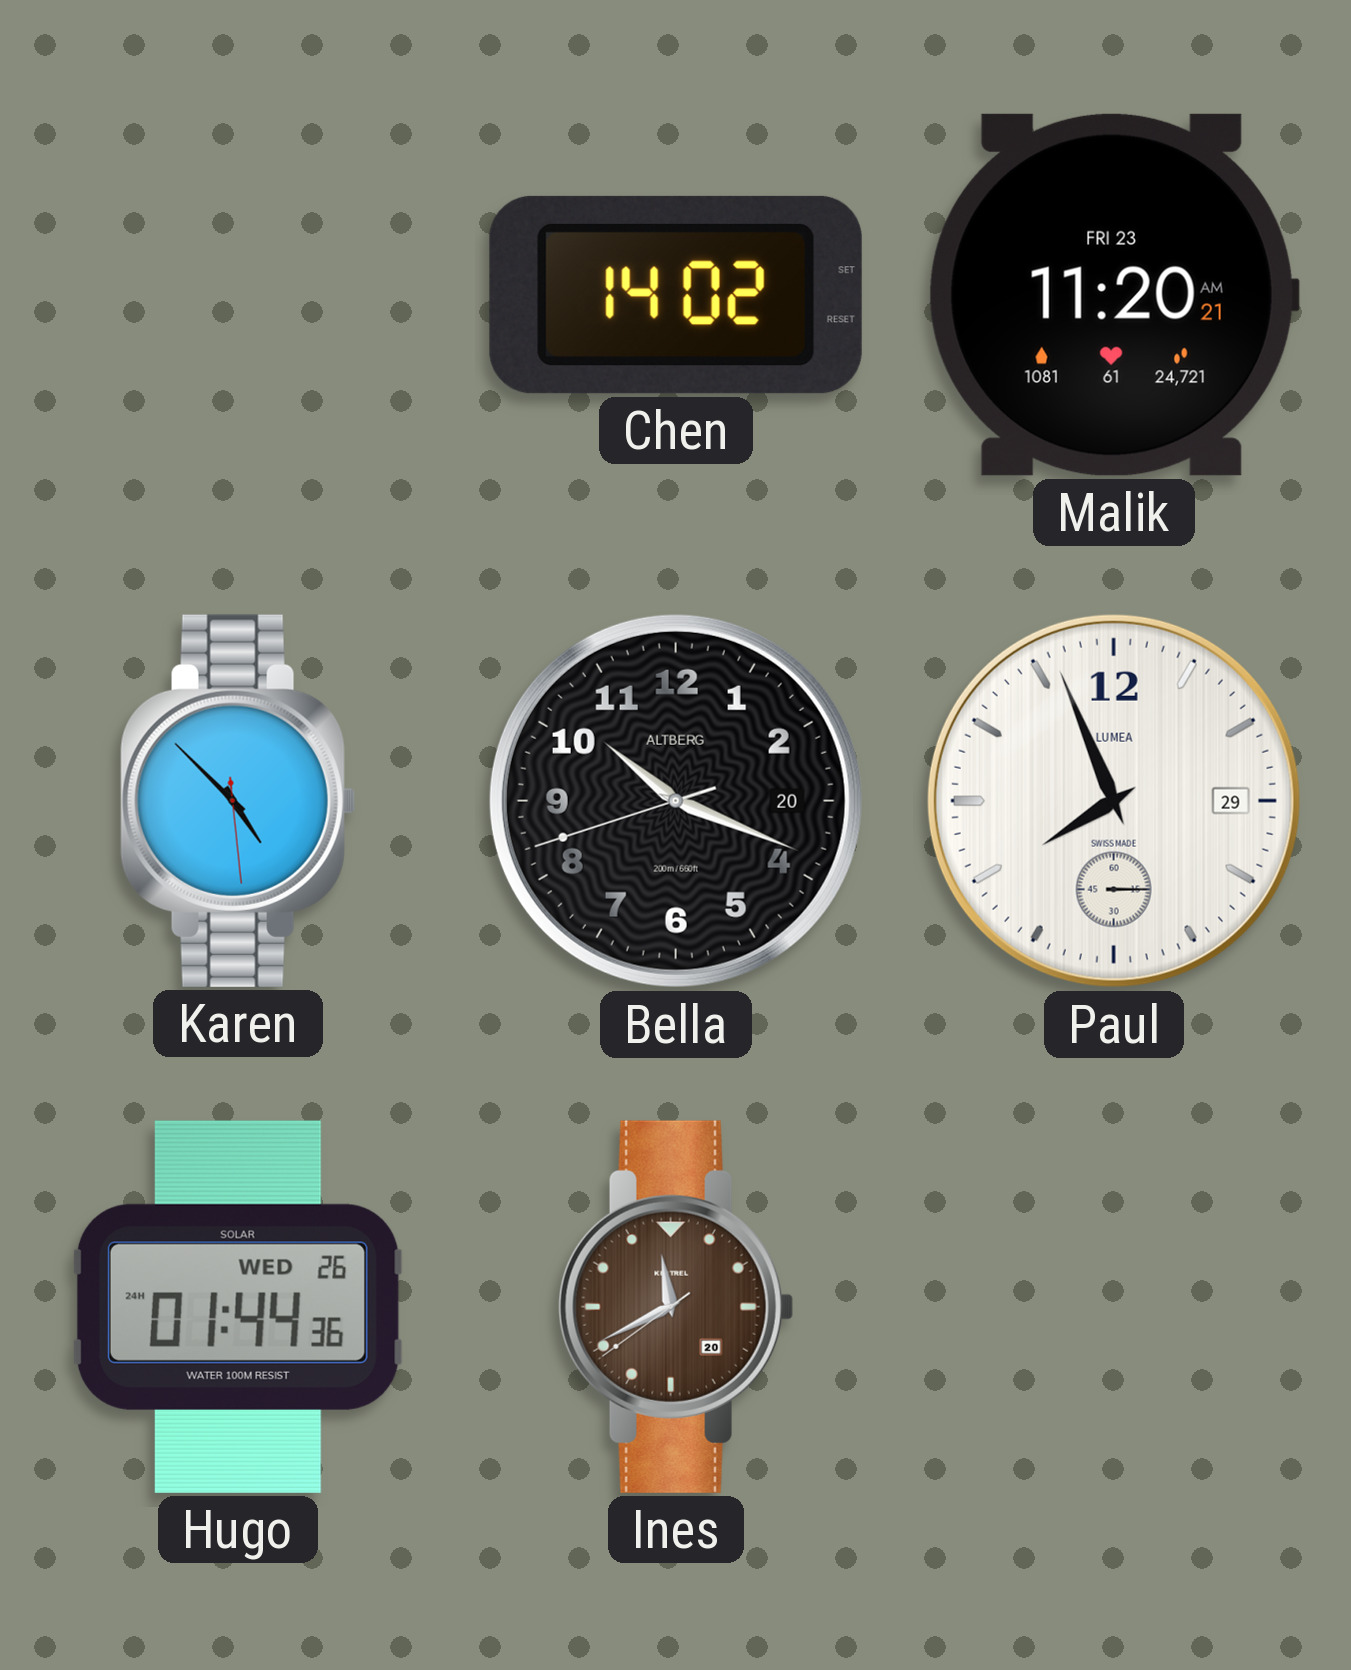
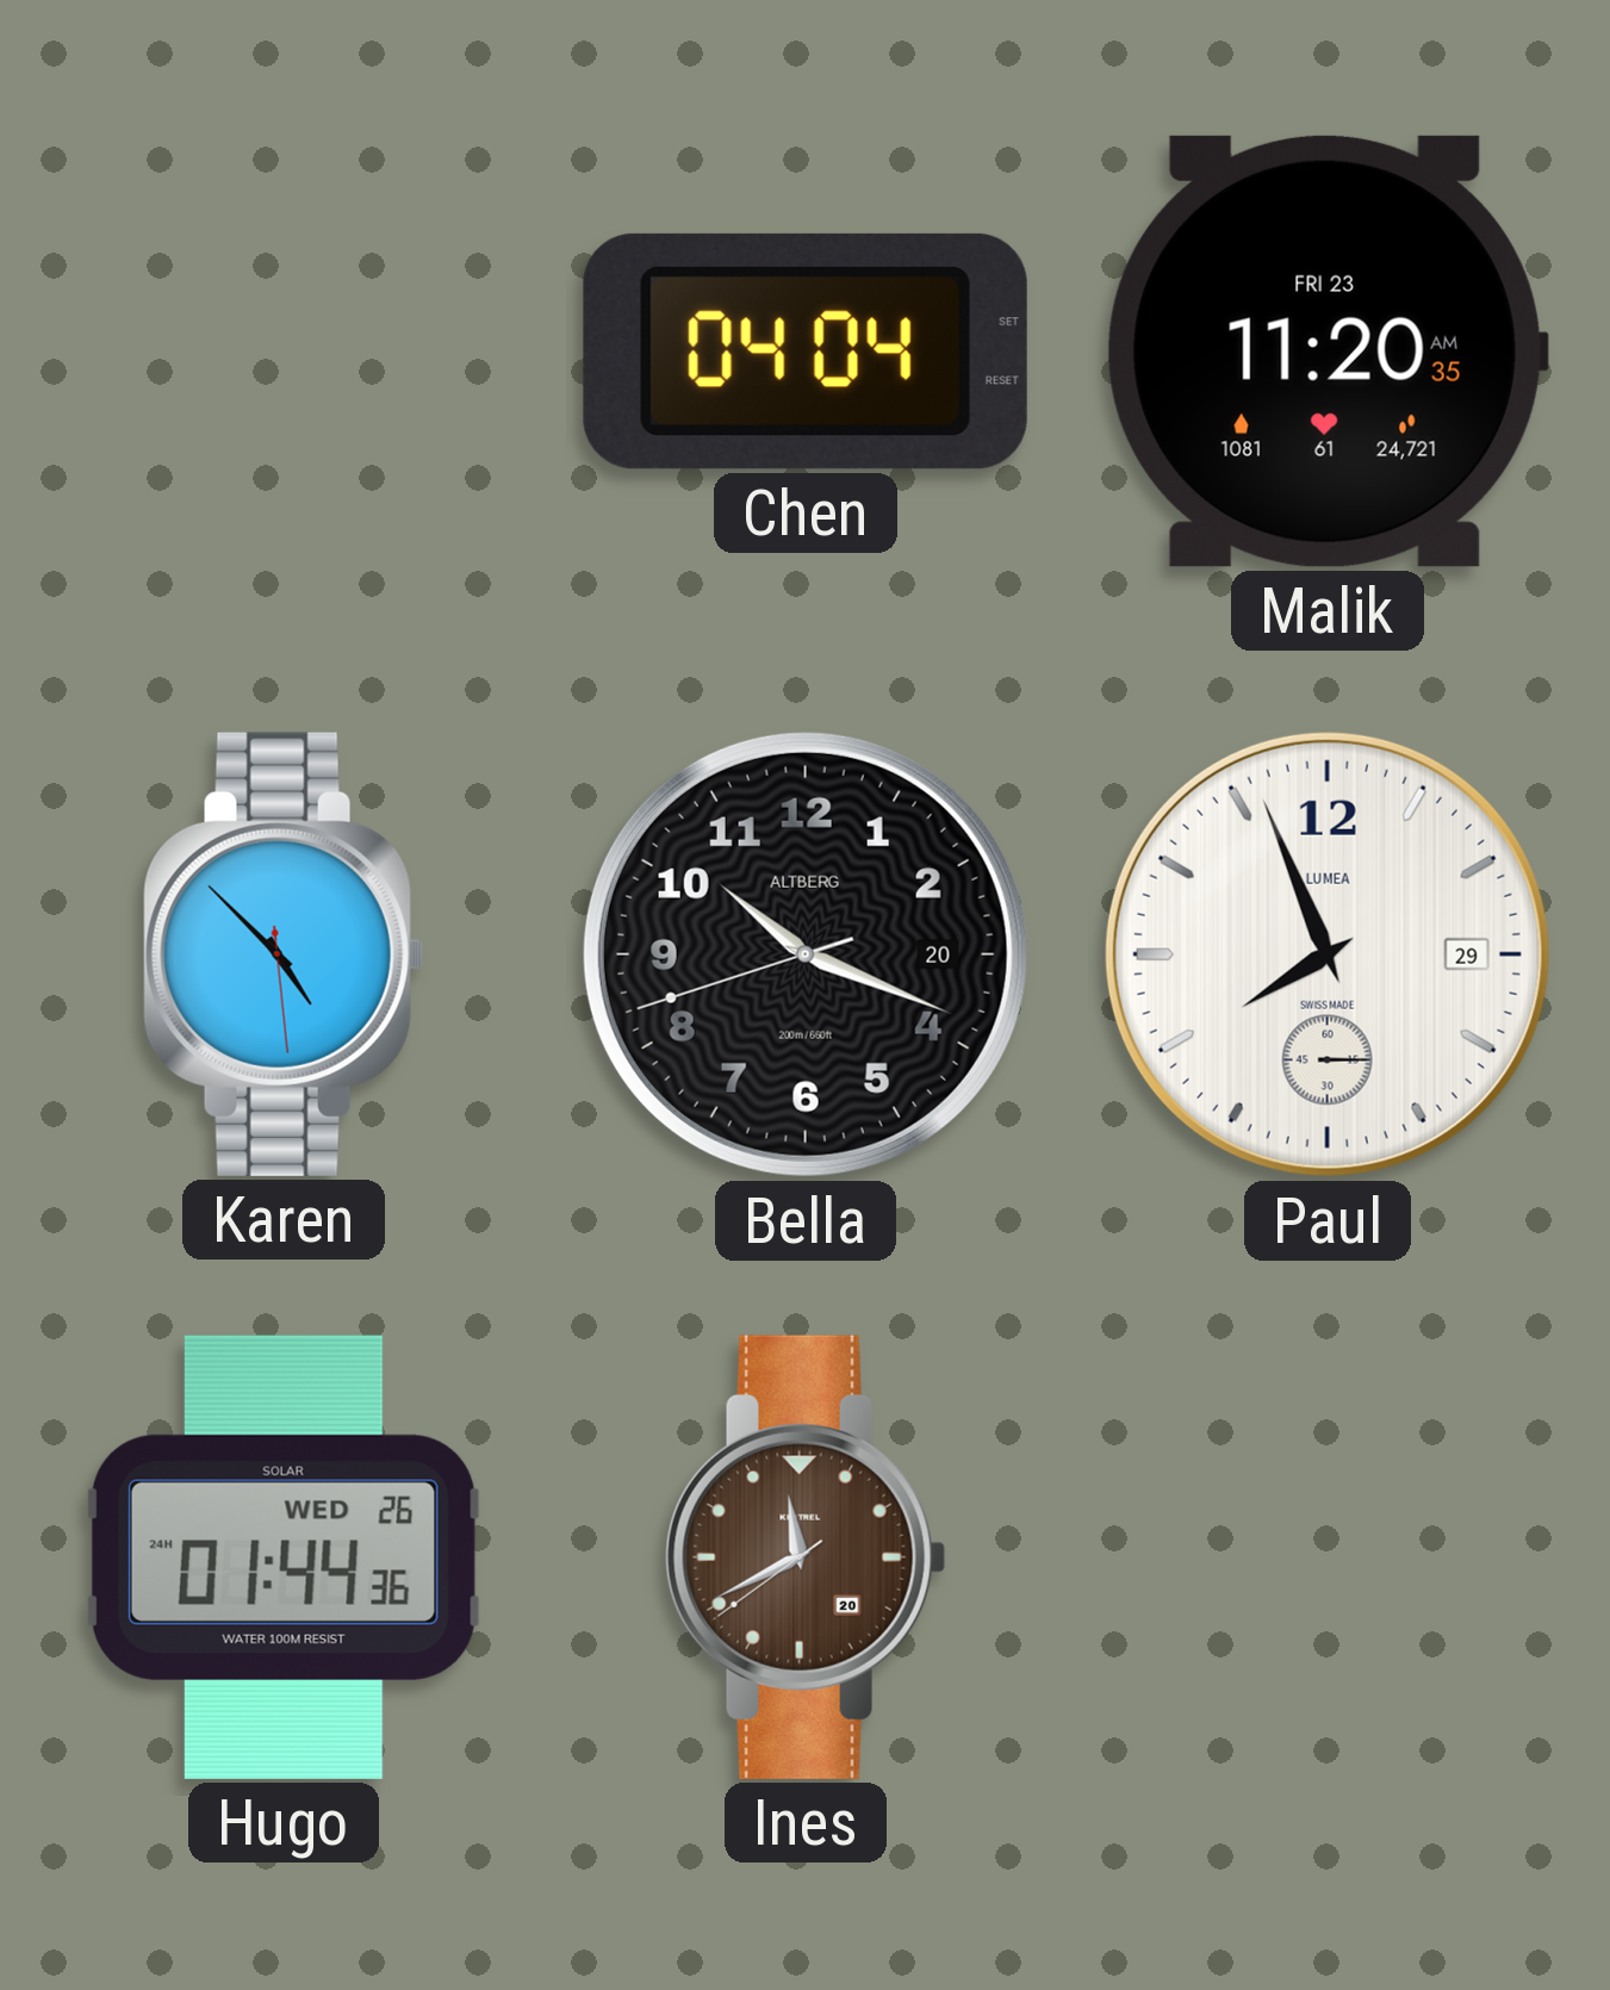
Chen: 14:02 -> 04:04 (806, 352)
Malik: 11:20:21 AM -> 11:20:35 AM (1326, 352)
